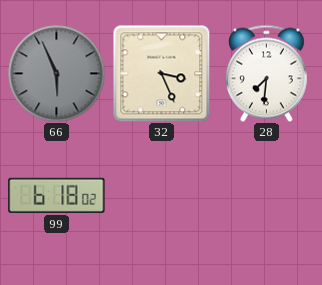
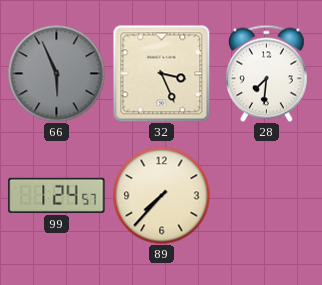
99: 6:18 -> 1:24 (57, 195)
89: none -> 7:37 (161, 195)
